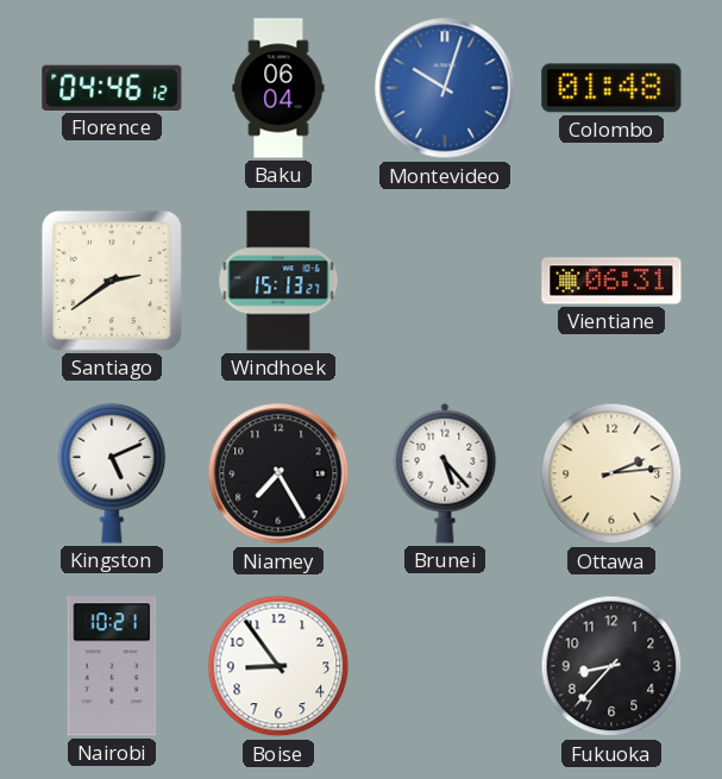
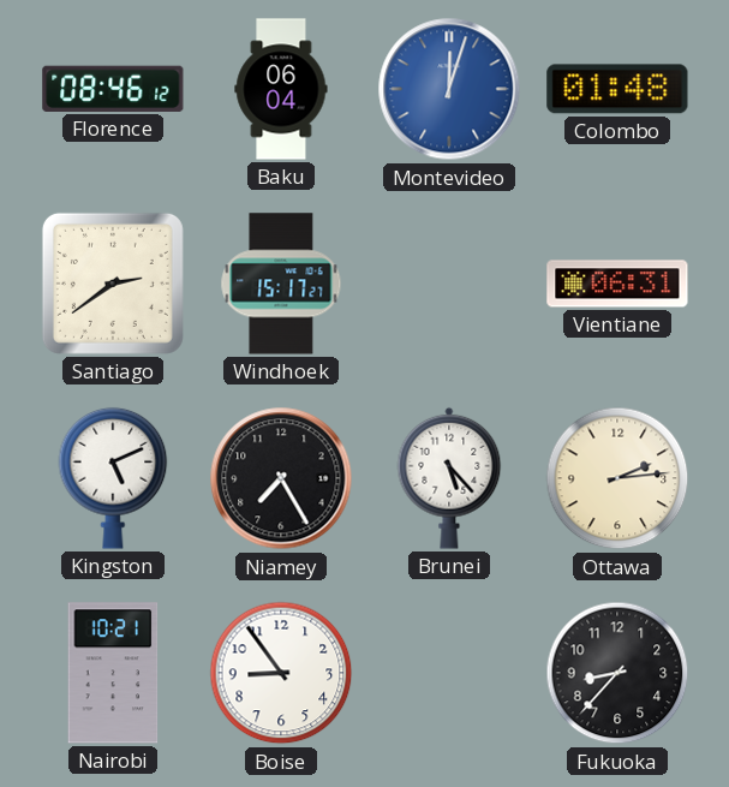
Florence: 04:46 -> 08:46 (113, 89)
Montevideo: 10:03 -> 12:03 (449, 89)
Windhoek: 15:13 -> 15:17 (281, 284)
